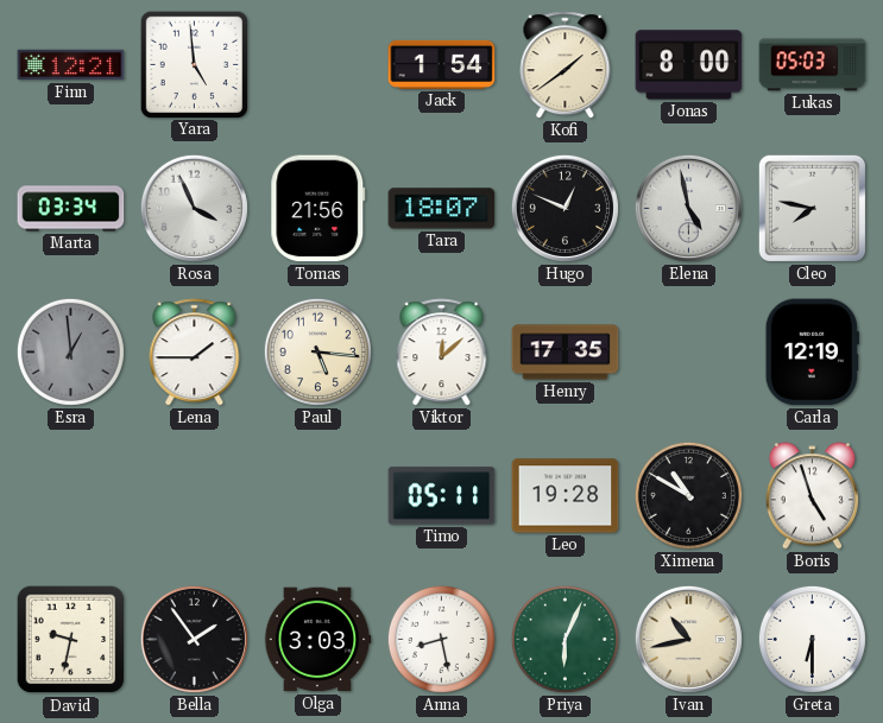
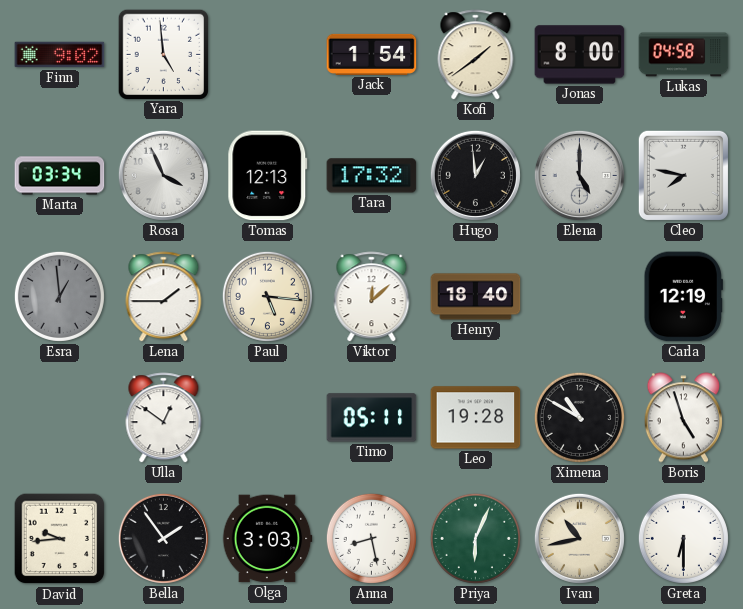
Finn: 12:21 -> 9:02 (60, 55)
Lukas: 05:03 -> 04:58 (684, 55)
Tomas: 21:56 -> 12:13 (268, 176)
Tara: 18:07 -> 17:32 (372, 176)
Hugo: 12:49 -> 12:59 (475, 175)
Elena: 4:58 -> 5:00 (579, 175)
Henry: 17:35 -> 18:40 (476, 297)
Ulla: none -> 12:51 (164, 418)
David: 9:32 -> 9:44 (60, 539)
